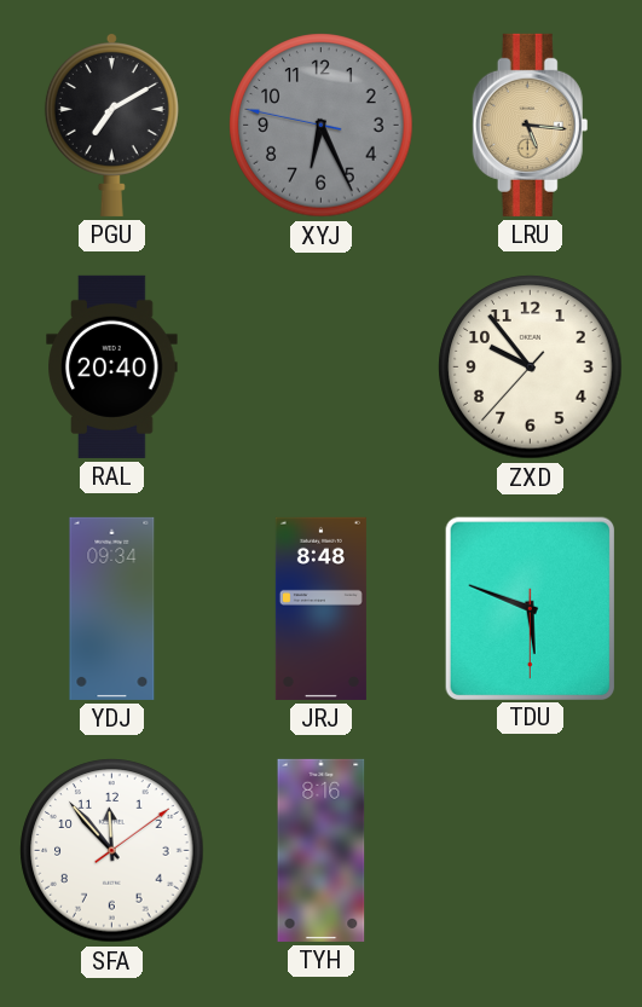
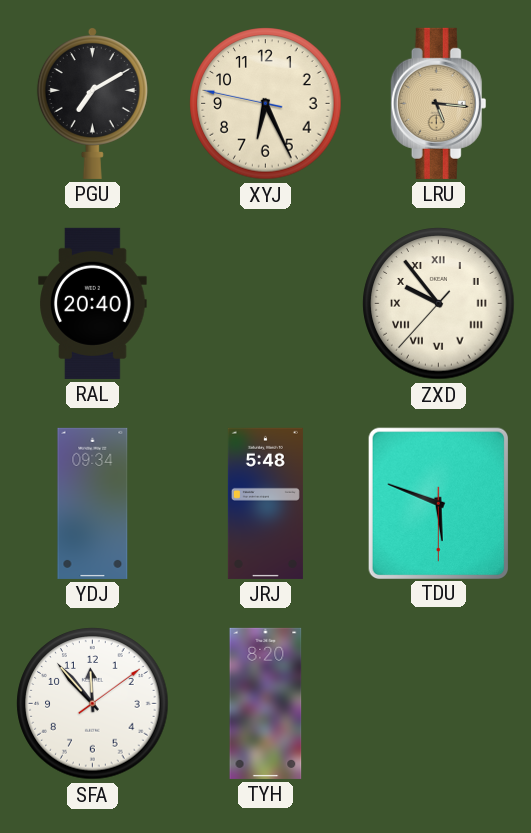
XYJ dial: grey -> cream (266, 104)
ZXD numerals: Arabic -> Roman (439, 304)
JRJ: 8:48 -> 5:48 (265, 503)
TYH: 8:16 -> 8:20 (266, 703)
